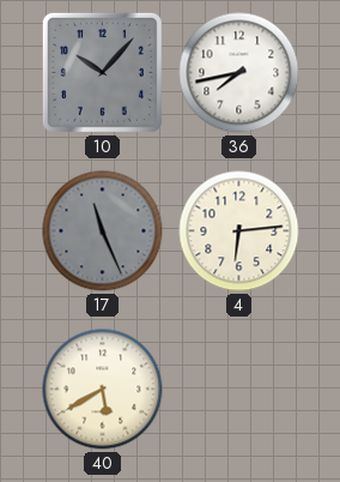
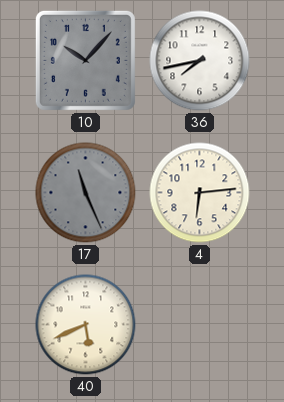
40: 5:40 -> 5:41 (86, 325)
